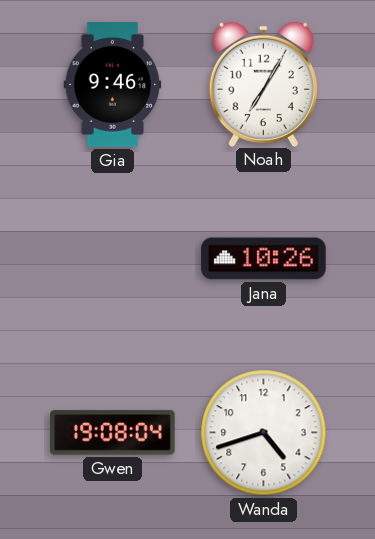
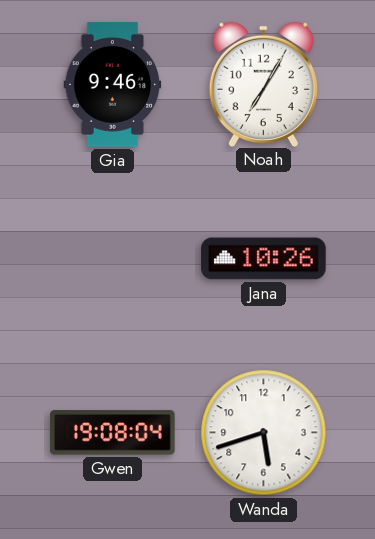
Wanda: 4:42 -> 5:42 (264, 433)
